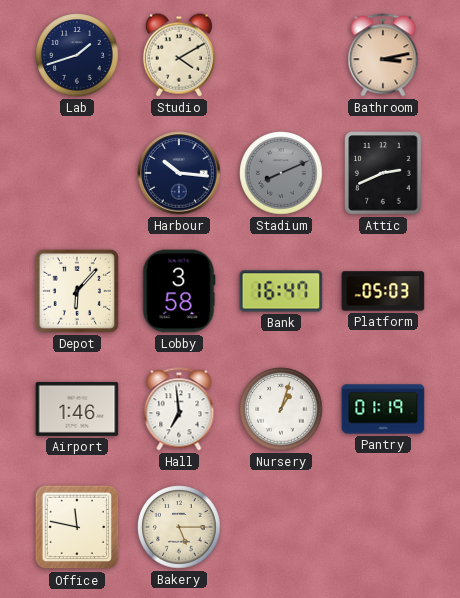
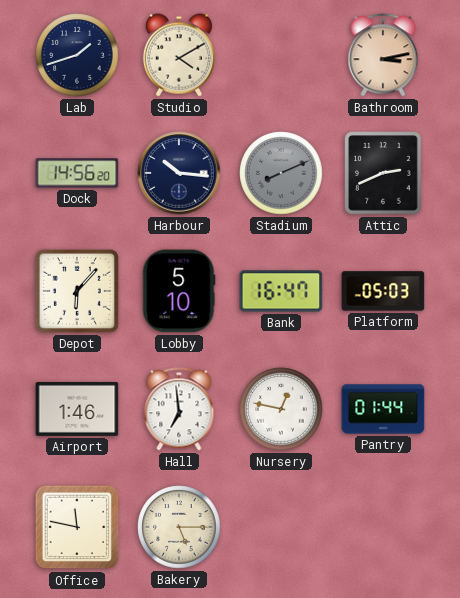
Dock: none -> 14:56 (77, 173)
Lobby: 3:58 -> 5:10 (179, 291)
Nursery: 1:03 -> 12:47 (281, 409)
Pantry: 01:19 -> 01:44 (383, 409)
